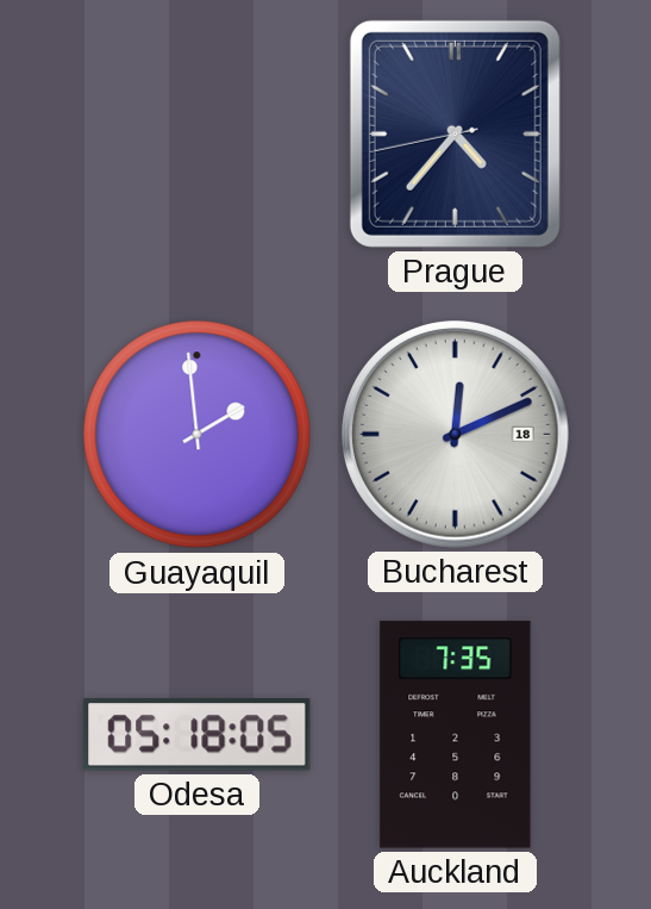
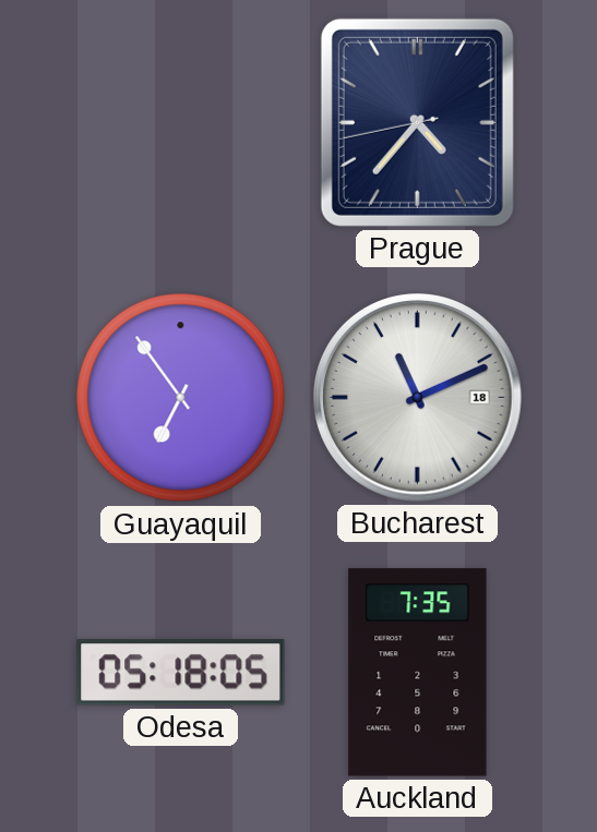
Guayaquil: 1:59 -> 6:54 (181, 398)
Bucharest: 12:11 -> 11:11 (418, 398)
